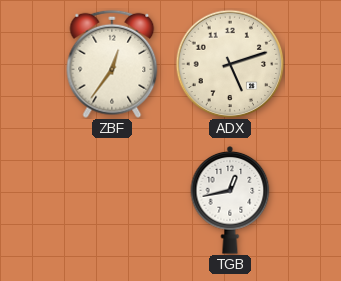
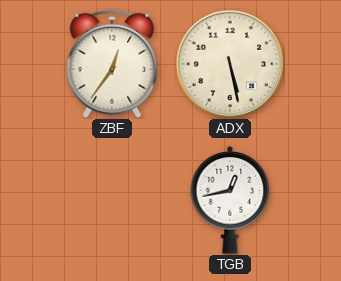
ADX: 5:12 -> 5:28 (230, 64)
